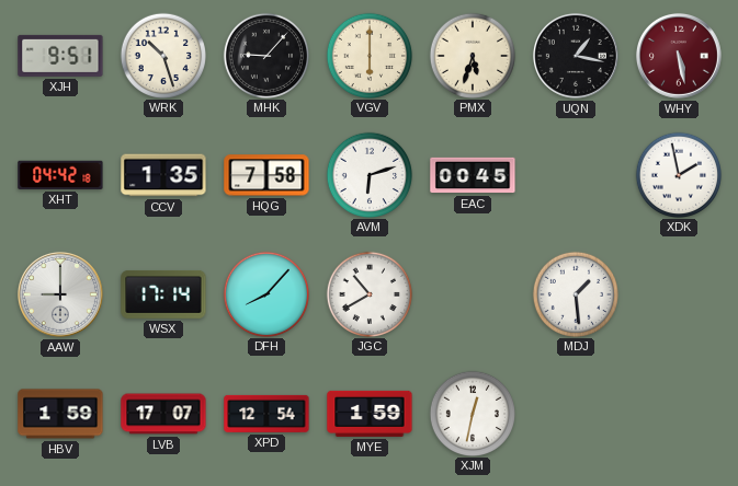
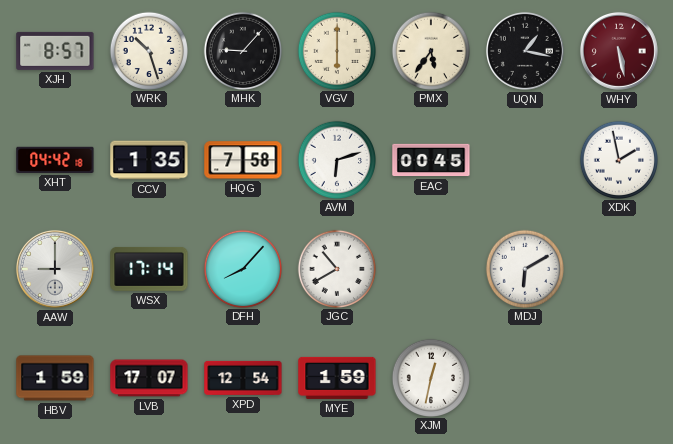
XJH: 9:51 -> 8:57 (55, 51)
PMX: 5:33 -> 5:36 (430, 50)
MDJ: 1:29 -> 6:10 (524, 268)
